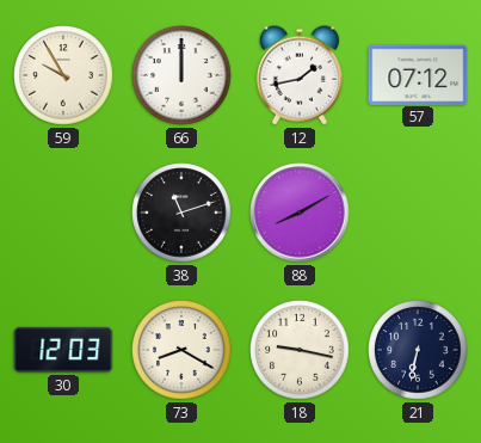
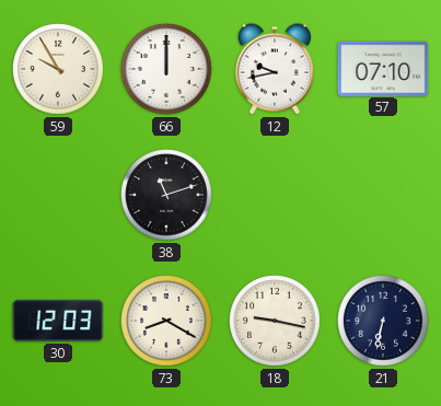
12: 1:43 -> 9:43 (275, 69)
57: 07:12 -> 07:10 (383, 68)
88: 8:10 -> none (300, 213)
